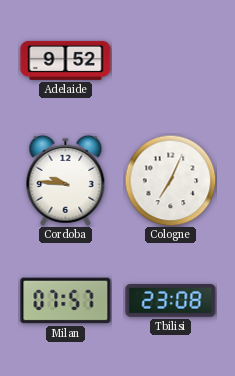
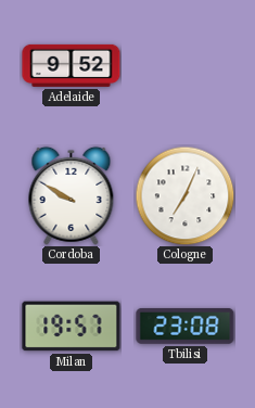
Cordoba: 9:46 -> 9:50 (72, 195)
Milan: 07:57 -> 19:57 (72, 327)
